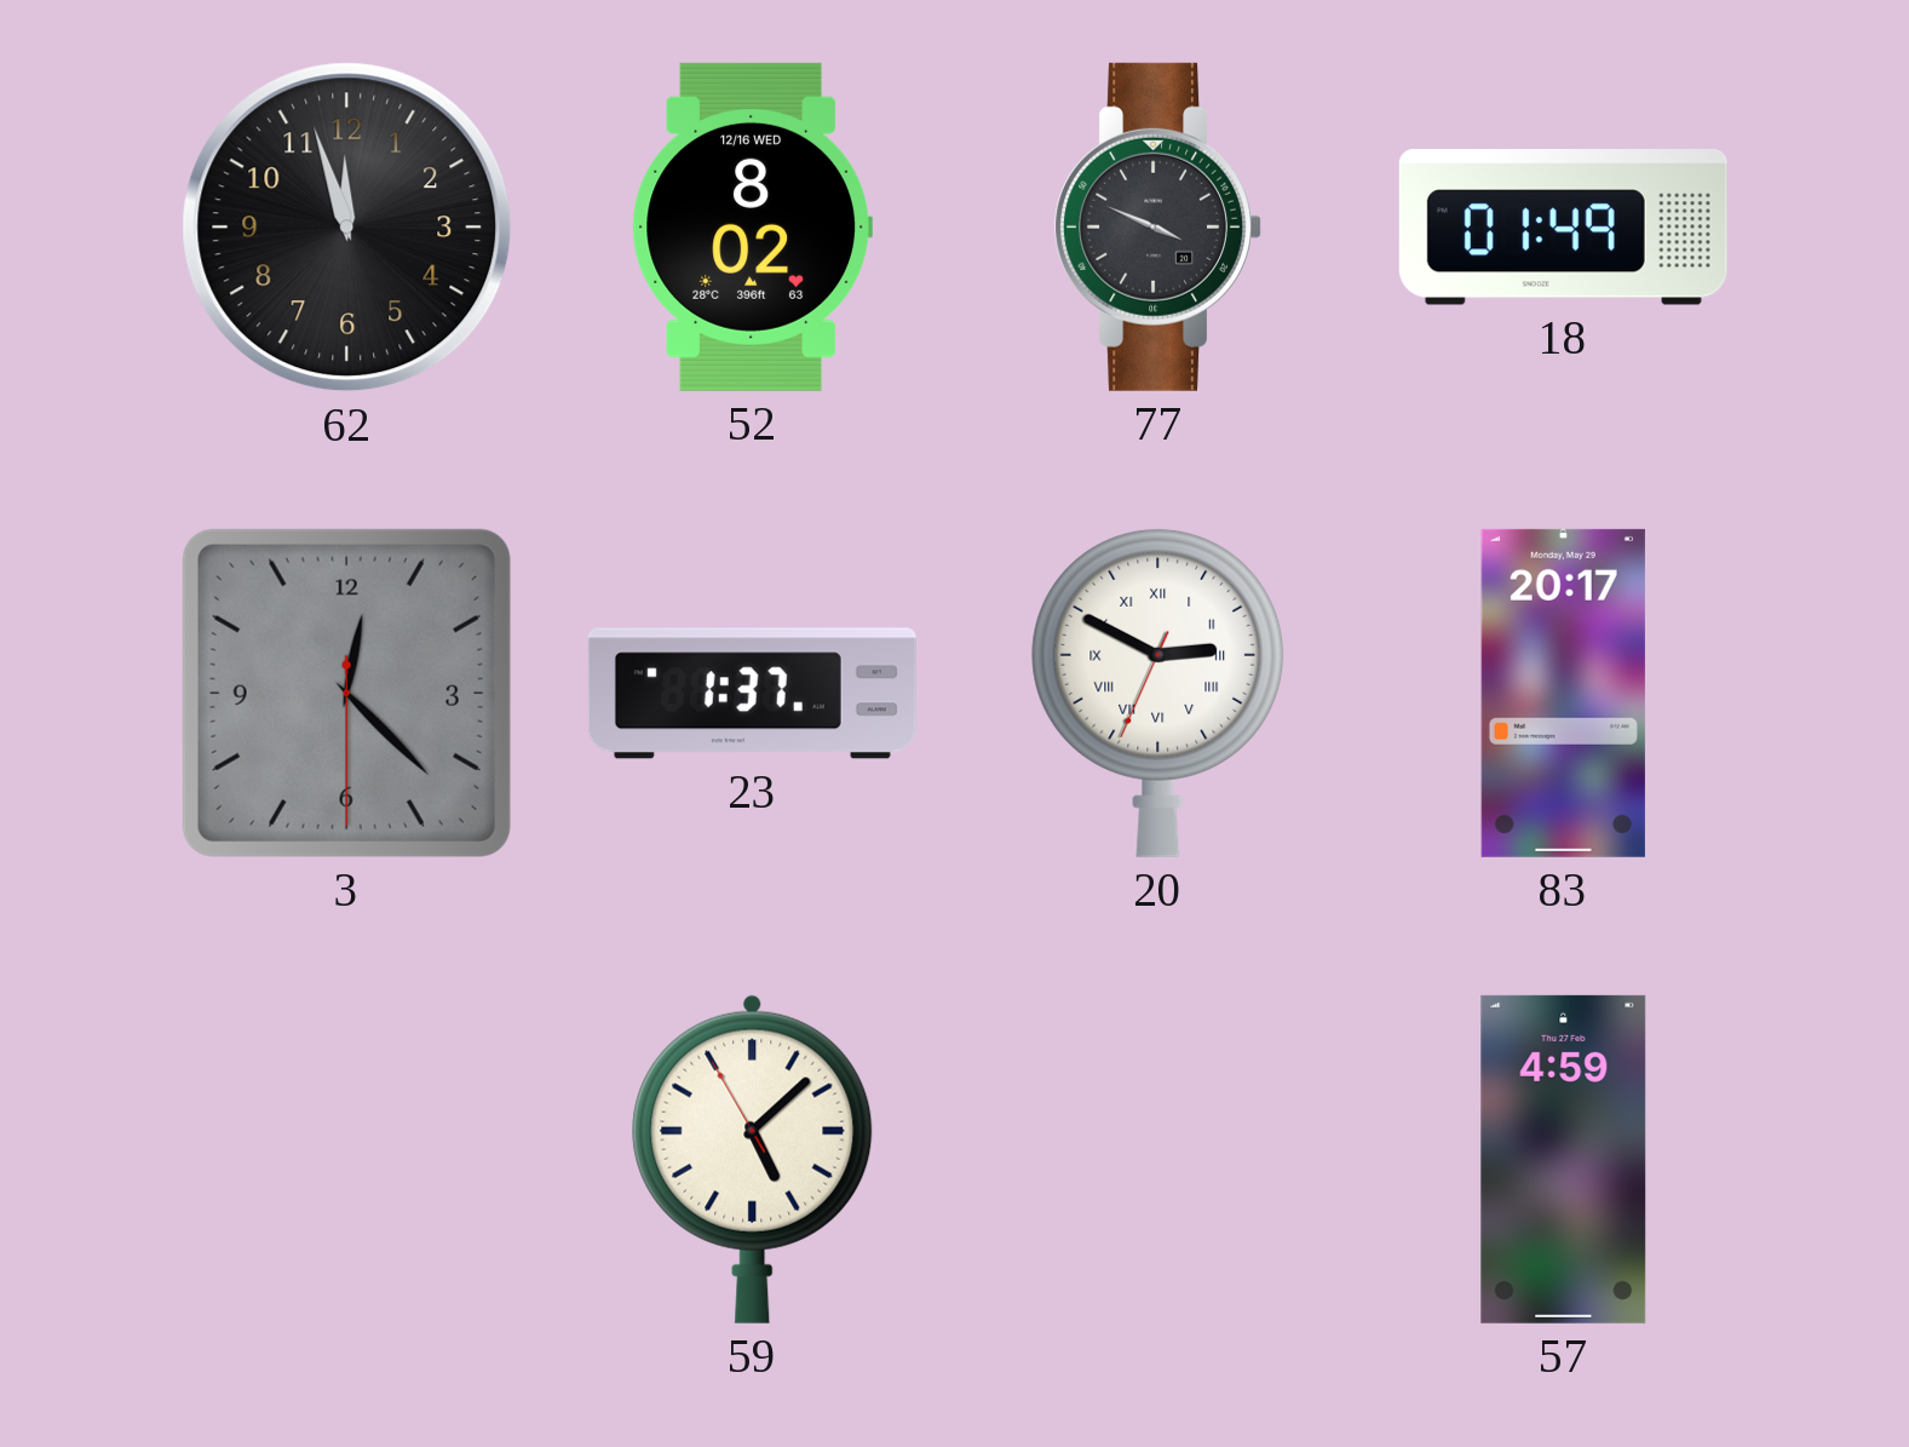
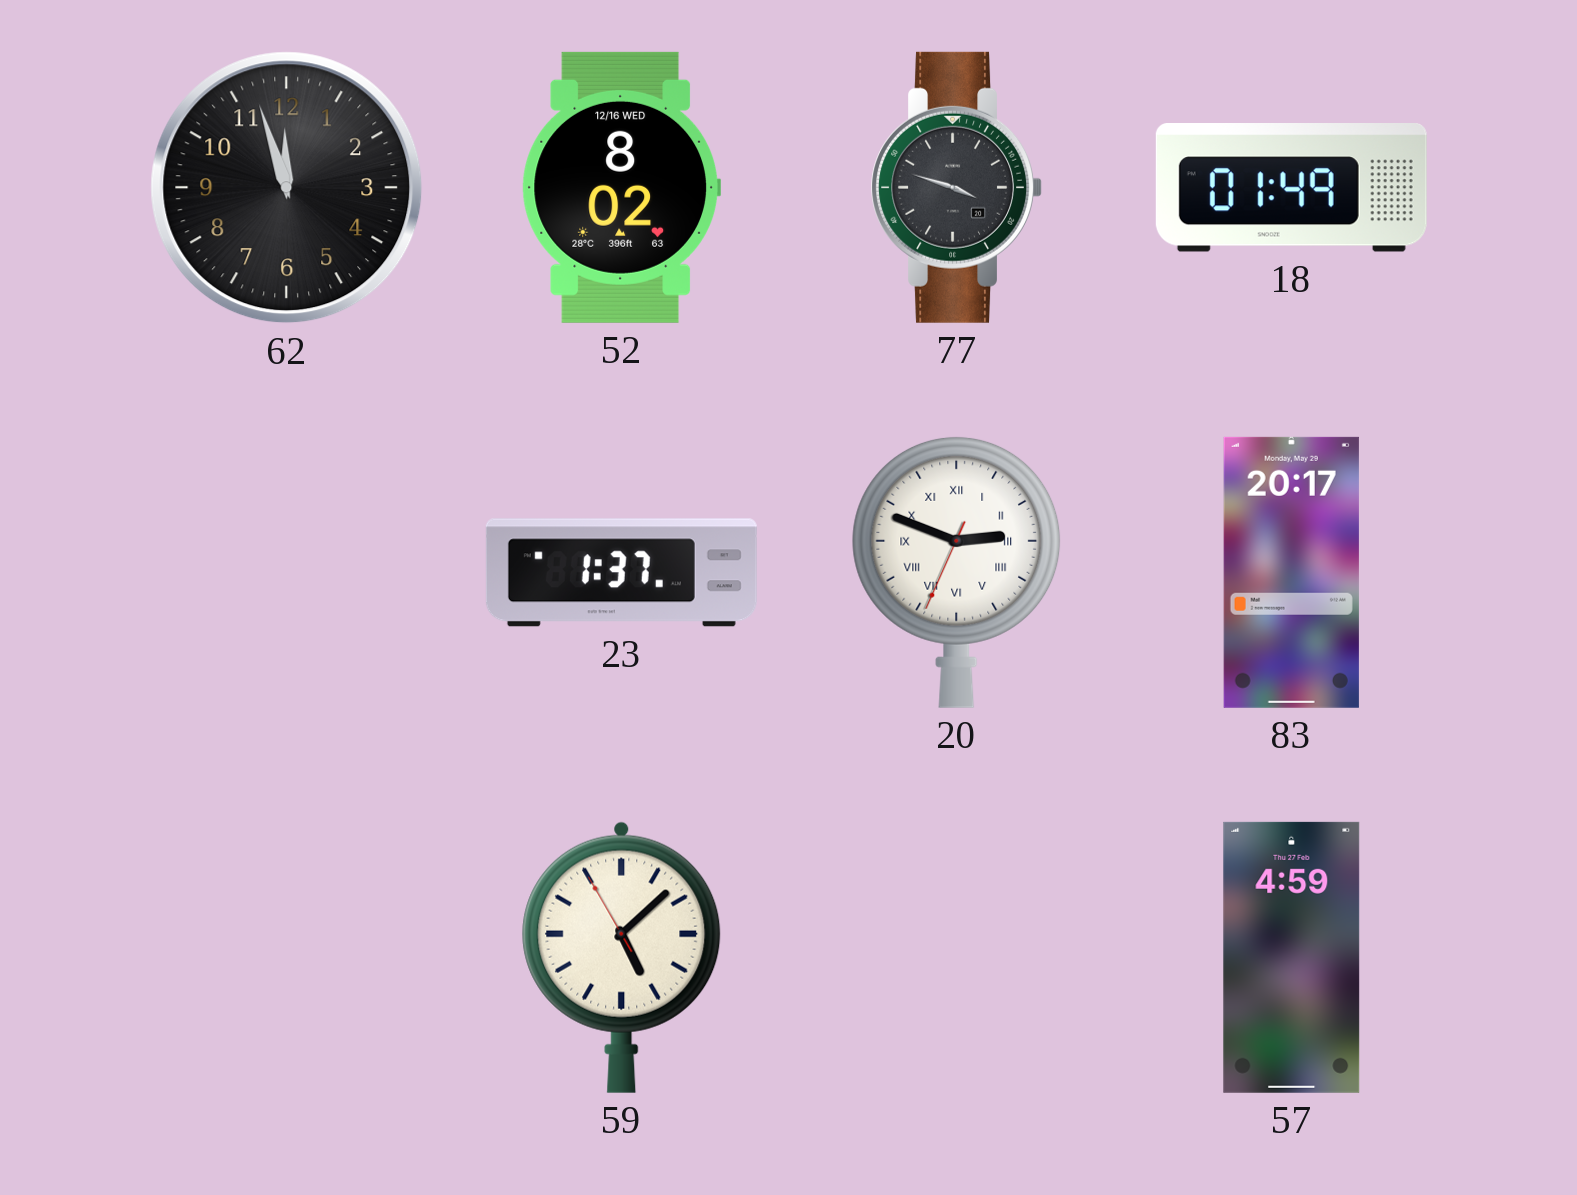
77: 3:49 -> 3:48 (956, 187)
3: 12:22 -> none (346, 693)
20: 2:49 -> 2:48 (957, 572)
